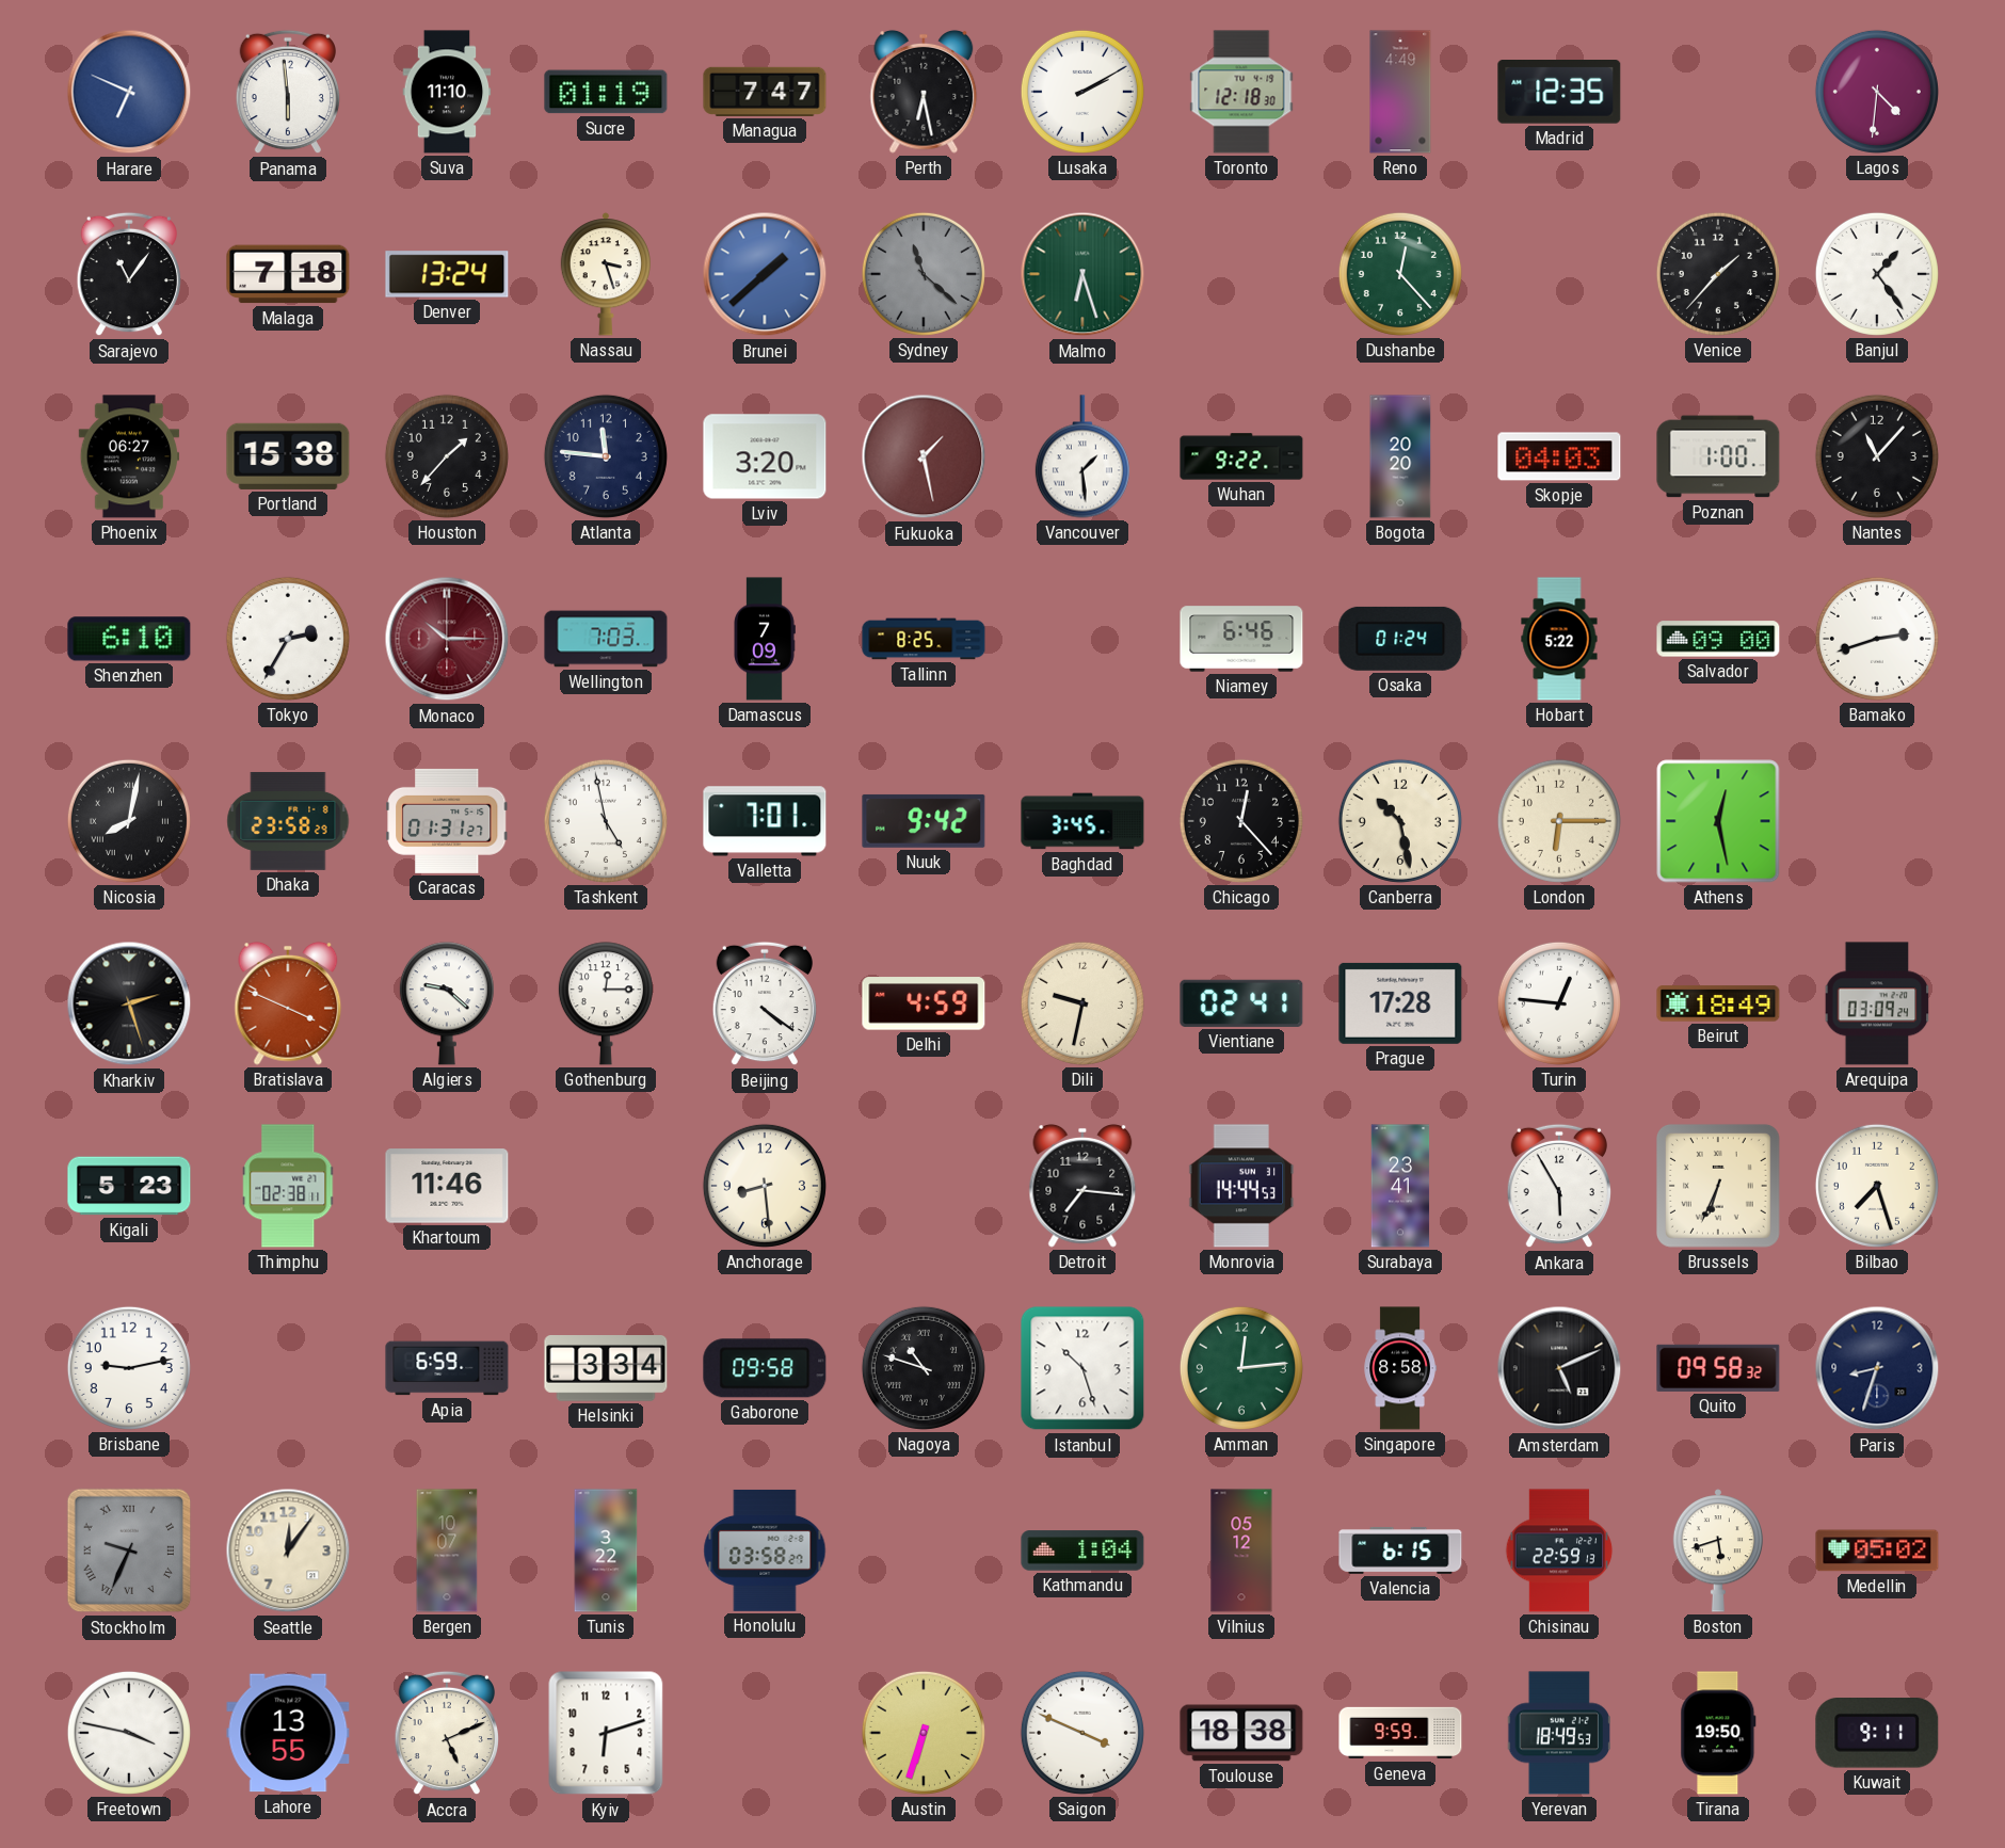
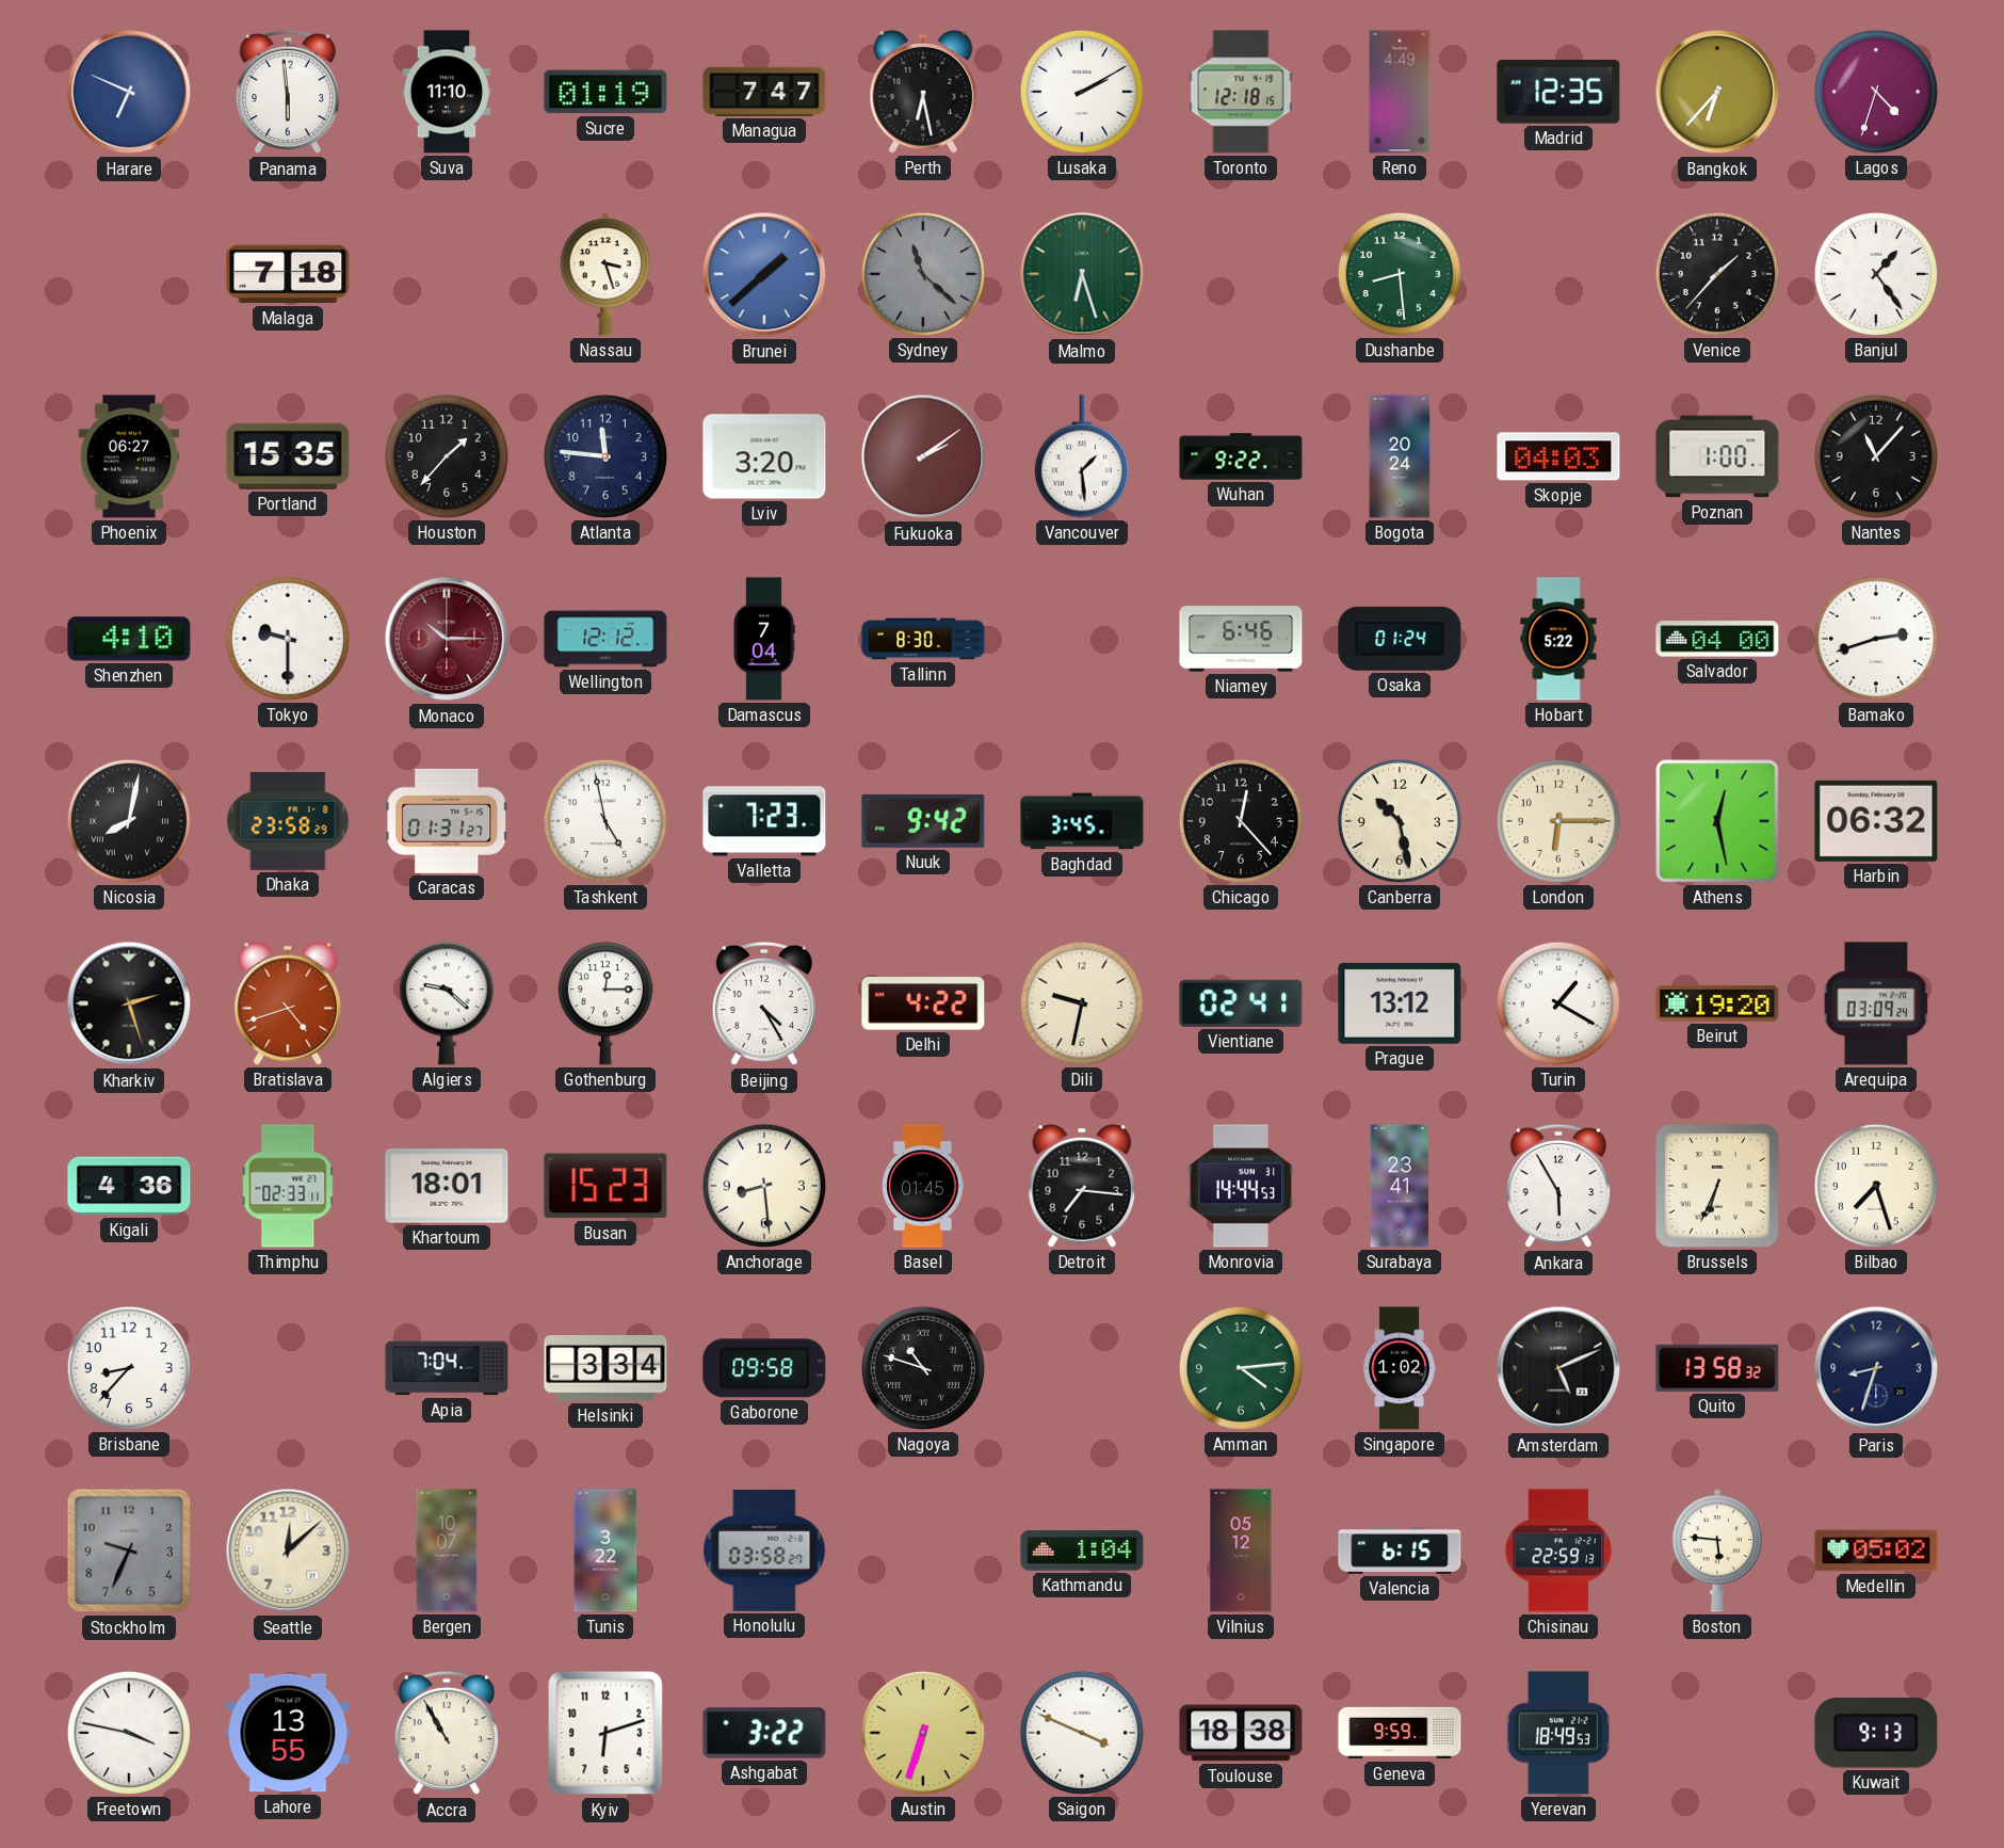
Toronto: 12:18:30 -> 12:18:15 (1241, 92)
Bangkok: none -> 6:37 (1717, 92)
Lagos: 4:31 -> 4:33 (1876, 92)
Sarajevo: 11:06 -> none (128, 274)
Denver: 13:24 -> none (447, 274)
Dushanbe: 12:23 -> 8:29 (1400, 274)
Portland: 15:38 -> 15:35 (288, 456)
Fukuoka: 1:28 -> 2:09 (923, 456)
Bogota: 20:20 -> 20:24 (1400, 456)
Shenzhen: 6:10 -> 4:10 (129, 639)
Tokyo: 2:35 -> 9:30 (288, 639)
Wellington: 7:03 -> 12:12 (605, 639)
Damascus: 7:09 -> 7:04 (764, 639)
Tallinn: 8:25 -> 8:30 (923, 639)
Salvador: 09:00 -> 04:00 (1717, 639)
Valletta: 7:01 -> 7:23 (764, 821)
Harbin: none -> 06:32 (1876, 821)
Bratislava: 3:49 -> 4:42 (288, 1003)
Beijing: 4:21 -> 4:25 (763, 1003)
Delhi: 4:59 -> 4:22 (923, 1003)
Prague: 17:28 -> 13:12 (1400, 1003)
Turin: 12:46 -> 1:20 (1558, 1003)
Beirut: 18:49 -> 19:20 (1717, 1003)
Kigali: 5:23 -> 4:36 (129, 1186)
Thimphu: 02:38 -> 02:33 (289, 1186)
Khartoum: 11:46 -> 18:01 (447, 1186)
Busan: none -> 15:23 (605, 1186)
Basel: none -> 01:45 (923, 1186)
Brisbane: 9:13 -> 8:37 (129, 1368)
Apia: 6:59 -> 7:04 (447, 1368)
Istanbul: 10:27 -> none (1082, 1368)
Amman: 12:14 -> 4:14 (1241, 1368)
Singapore: 8:58 -> 1:02 (1400, 1368)
Quito: 09:58 -> 13:58 (1717, 1368)
Stockholm numerals: Roman -> Arabic (129, 1550)
Seattle: 12:06 -> 12:08 (288, 1550)
Boston: 5:42 -> 5:46 (1716, 1550)
Accra: 5:11 -> 10:55 (446, 1733)
Ashgabat: none -> 3:22 (764, 1733)
Tirana: 19:50 -> none (1718, 1733)
Kuwait: 9:11 -> 9:13 (1876, 1734)
